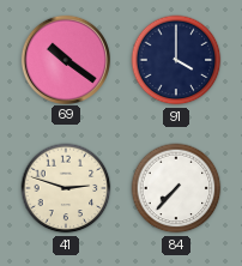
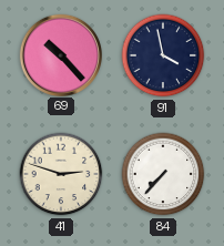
69: 10:21 -> 10:23 (60, 54)
91: 4:00 -> 3:58 (163, 55)
